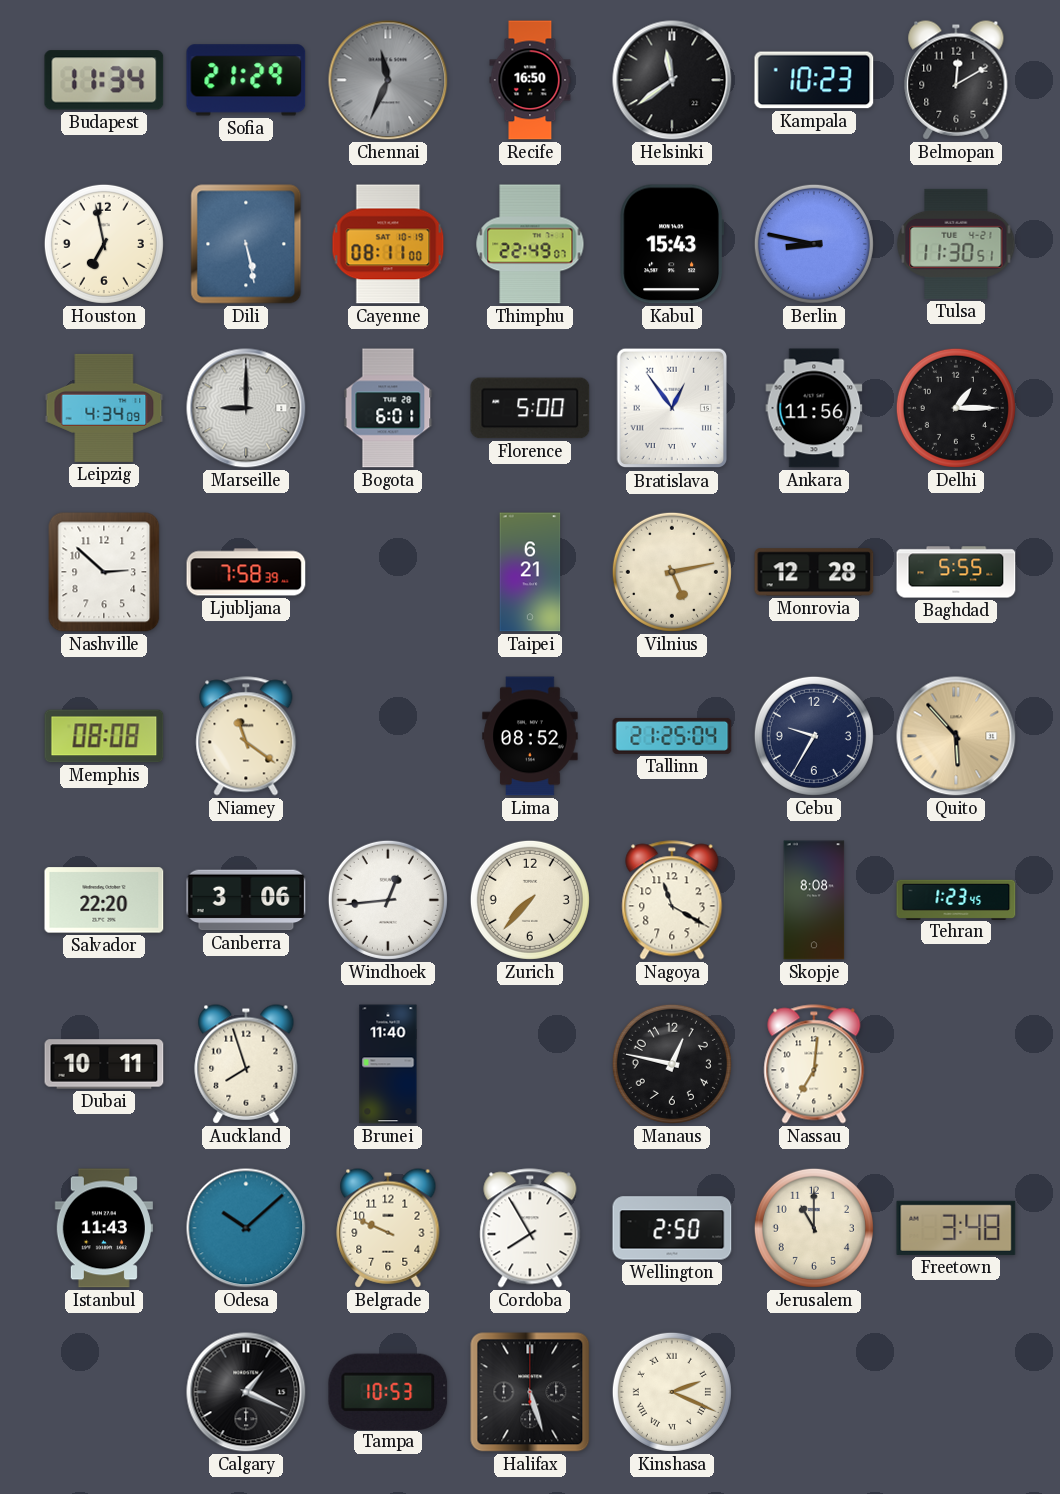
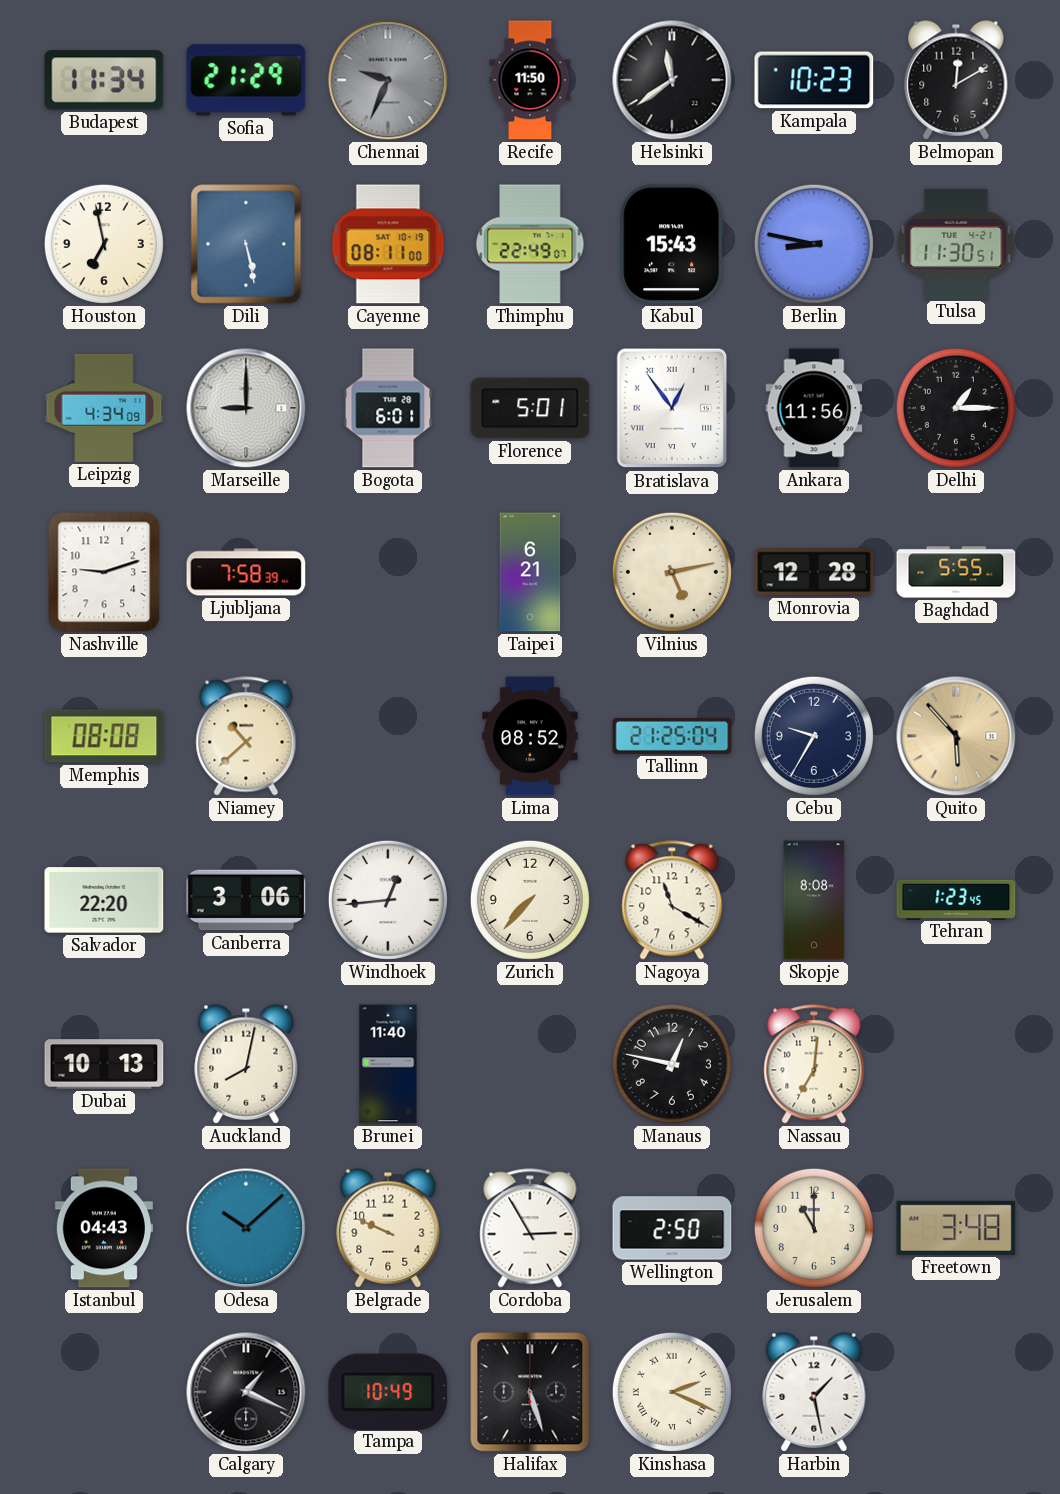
Chennai: 11:34 -> 9:34 (388, 80)
Recife: 16:50 -> 11:50 (530, 80)
Florence: 5:00 -> 5:01 (530, 408)
Nashville: 2:52 -> 9:12 (104, 572)
Niamey: 11:21 -> 10:38 (246, 736)
Dubai: 10:11 -> 10:13 (104, 1064)
Auckland: 7:57 -> 8:02 (246, 1064)
Istanbul: 11:43 -> 04:43 (104, 1228)
Cordoba: 7:55 -> 2:55 (530, 1228)
Tampa: 10:53 -> 10:49 (388, 1391)
Harbin: none -> 1:28 (814, 1392)
